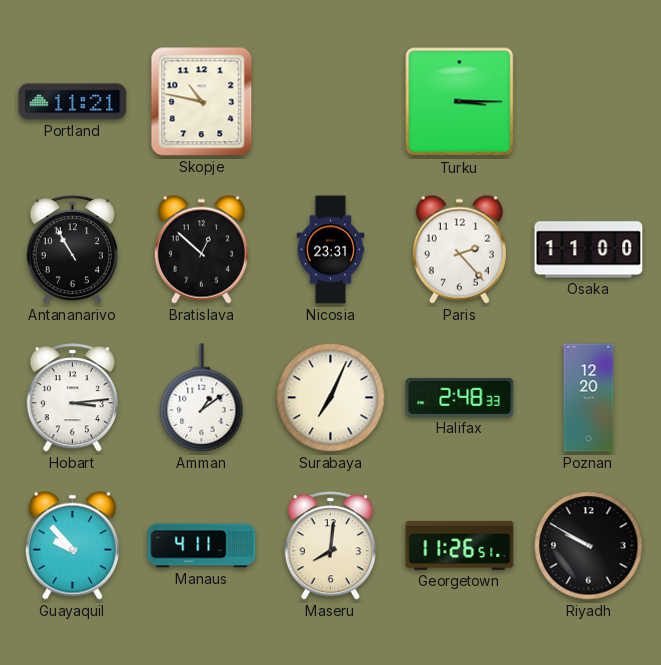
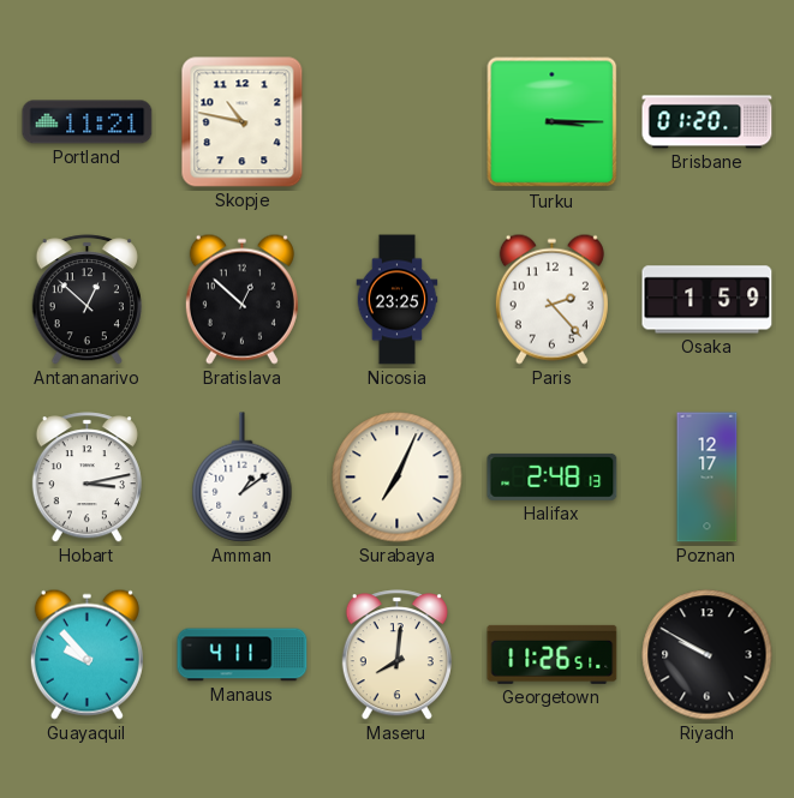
Brisbane: none -> 01:20 (708, 122)
Antananarivo: 10:55 -> 12:52 (86, 300)
Nicosia: 23:31 -> 23:25 (398, 300)
Osaka: 11:00 -> 1:59 (708, 300)
Hobart: 3:14 -> 3:13 (86, 478)
Halifax: 2:48:33 -> 2:48:13 (553, 476)
Poznan: 12:20 -> 12:17 (708, 478)
